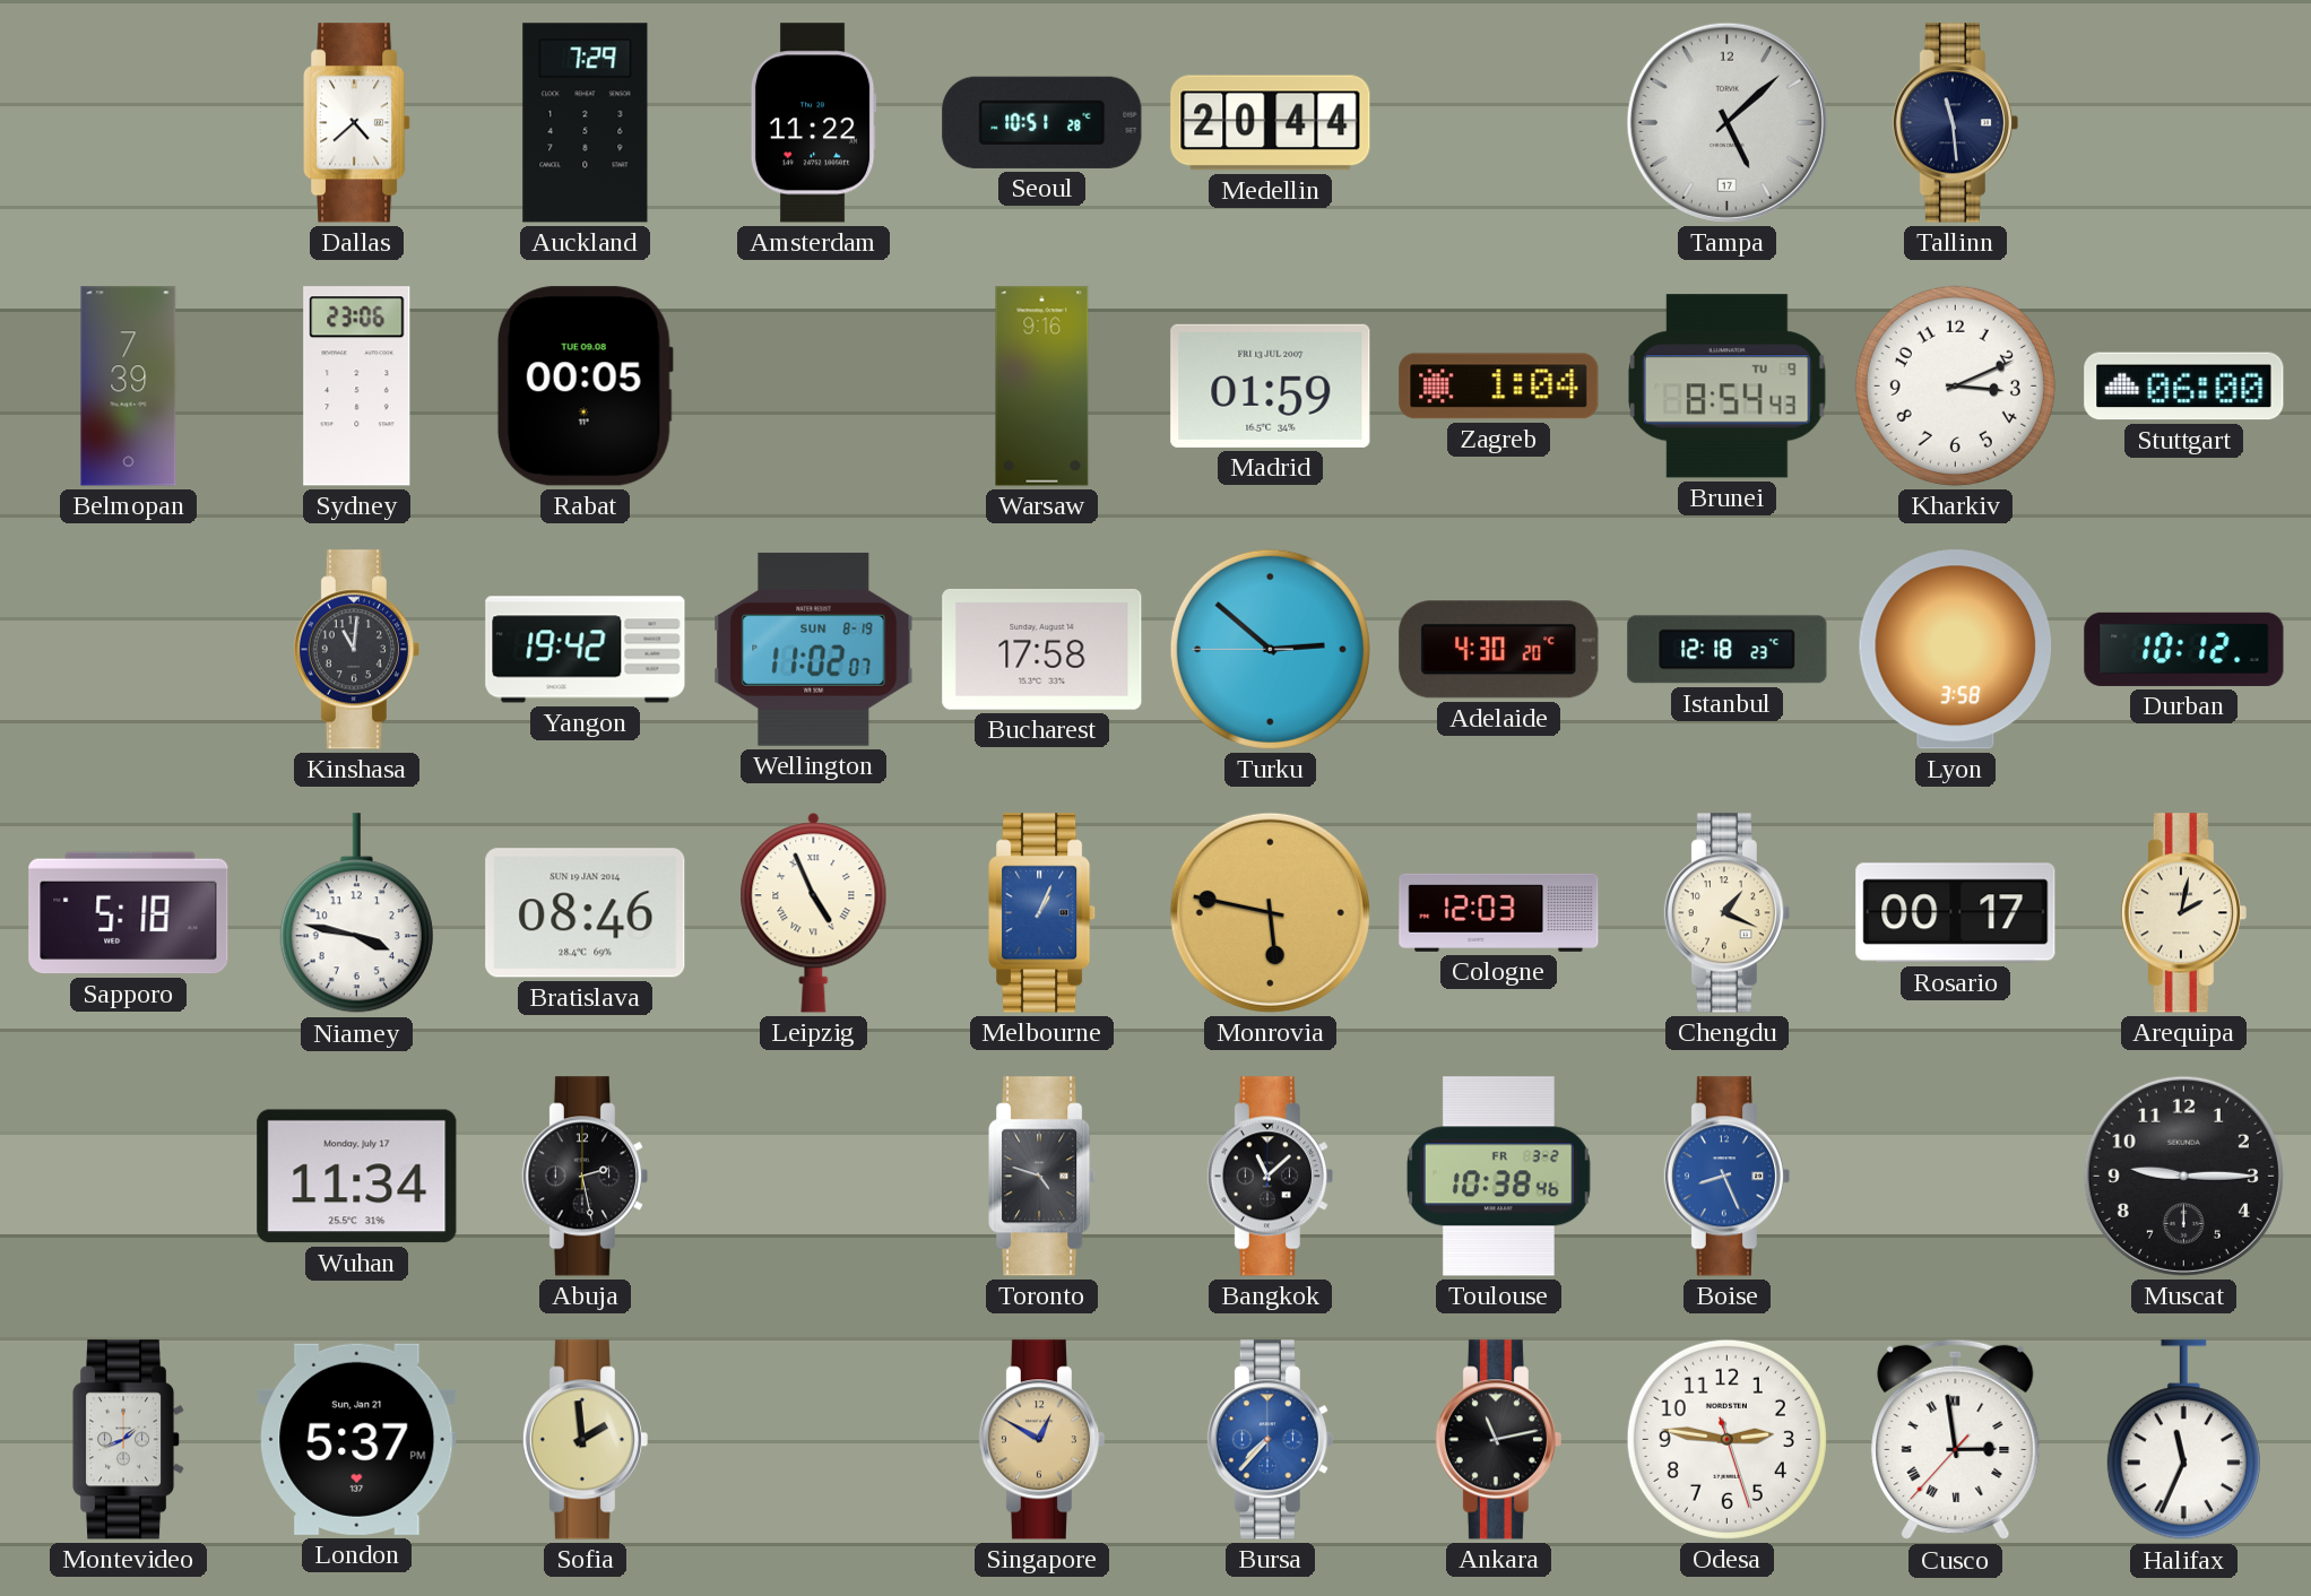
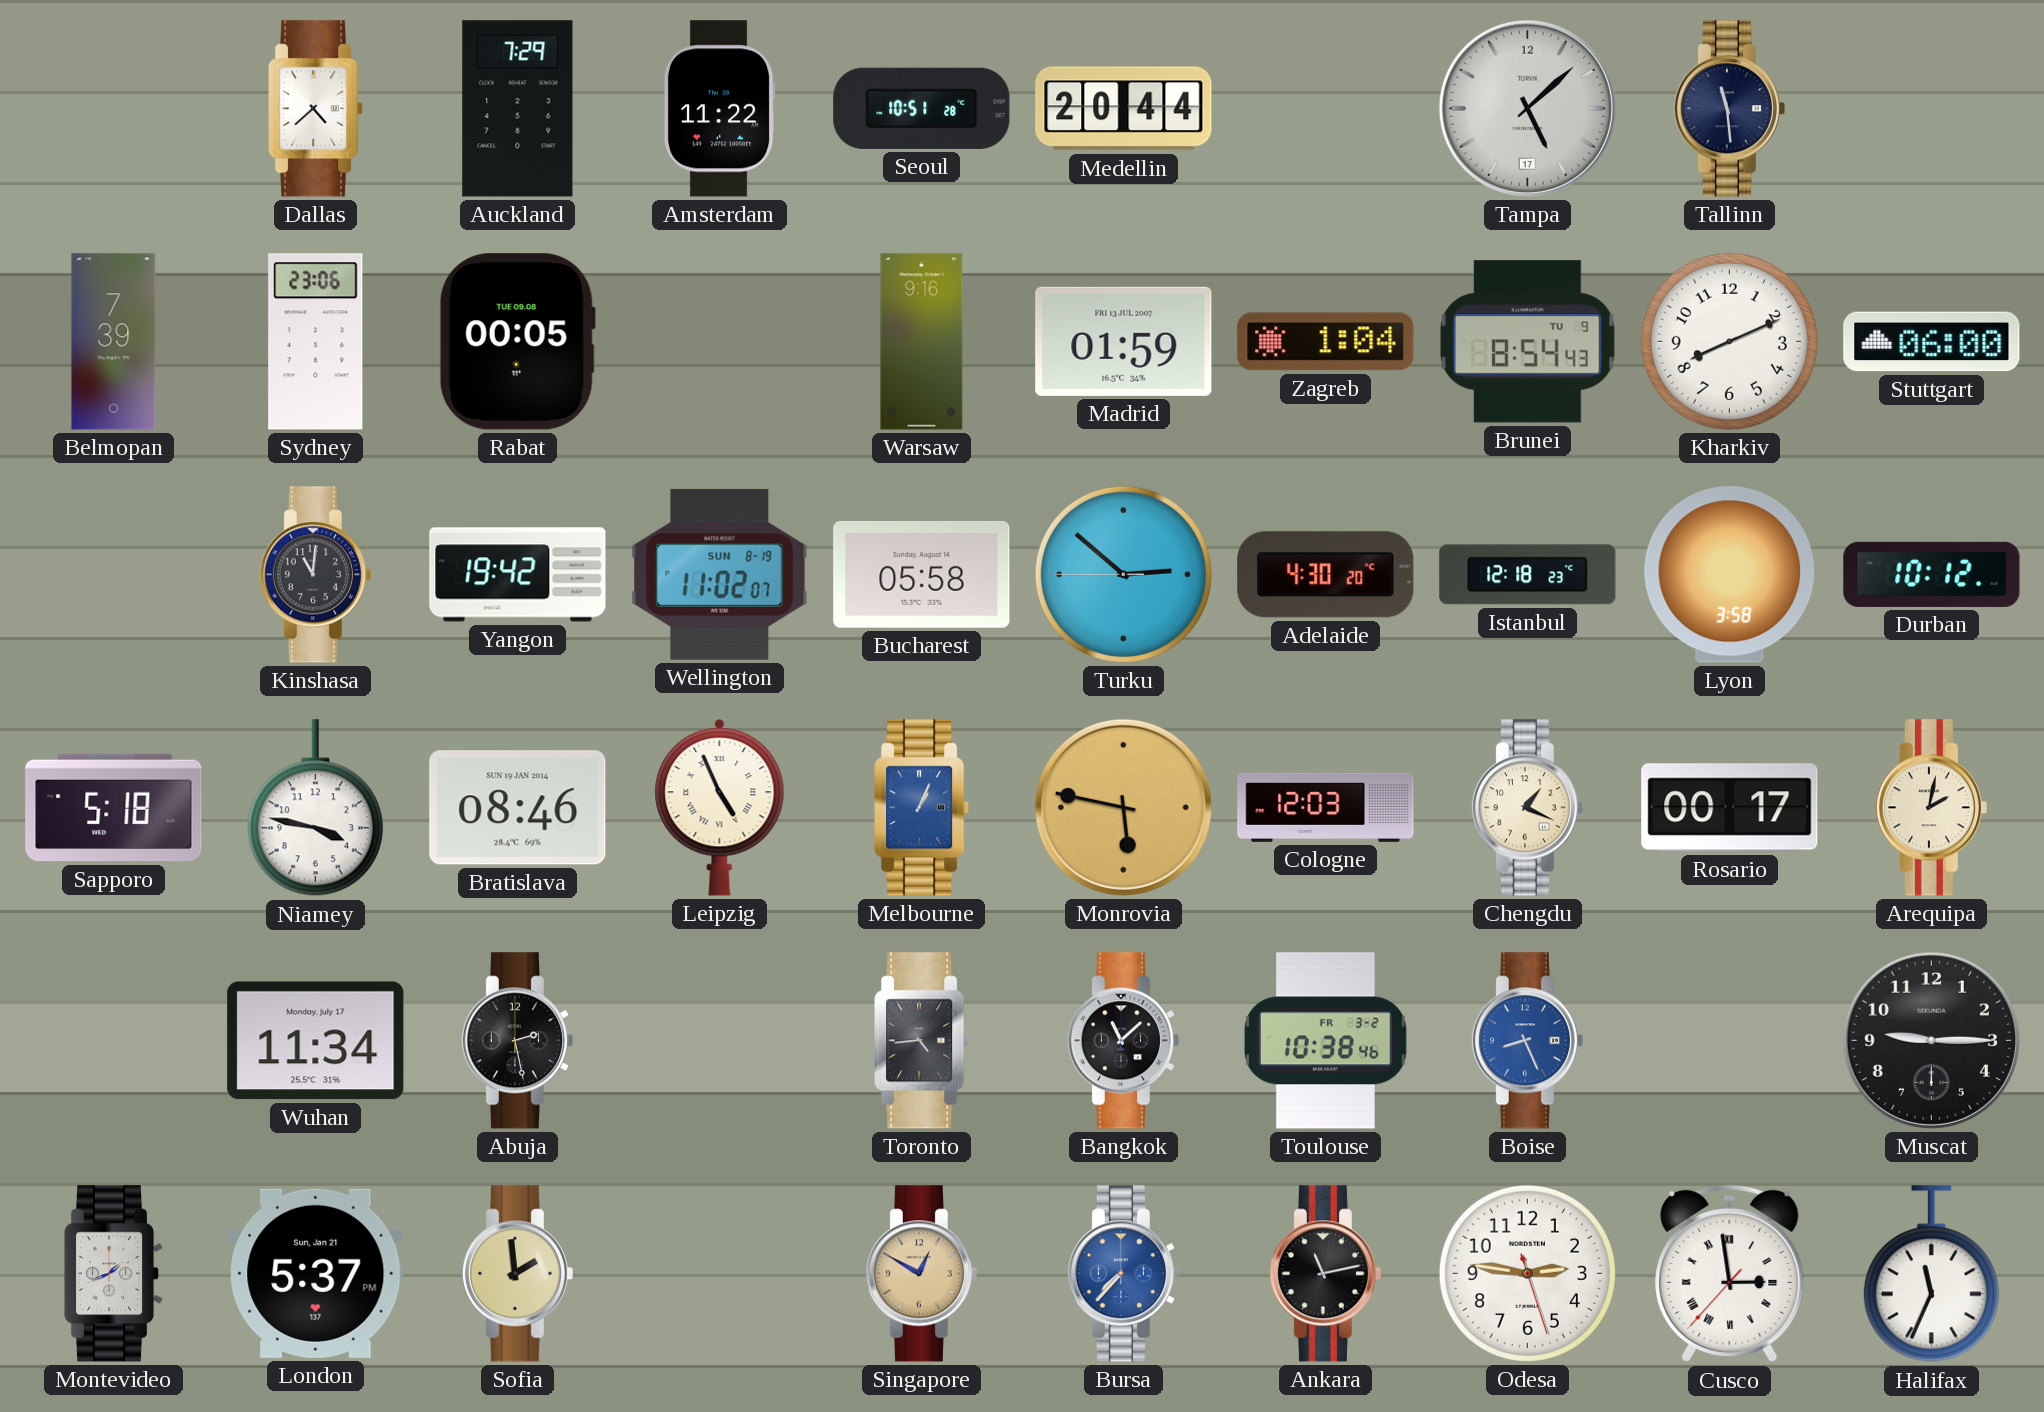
Kharkiv: 3:11 -> 8:11 (1729, 341)
Bucharest: 17:58 -> 05:58 (922, 574)
Toronto: 4:48 -> 4:44 (922, 1041)
